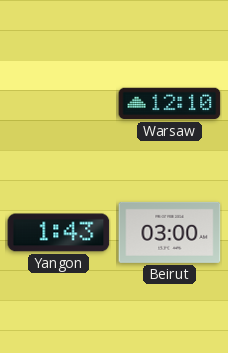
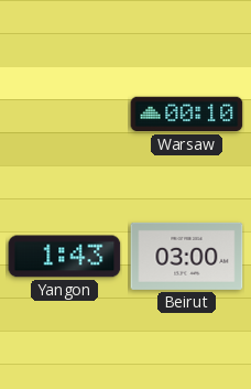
Warsaw: 12:10 -> 00:10 (187, 115)
